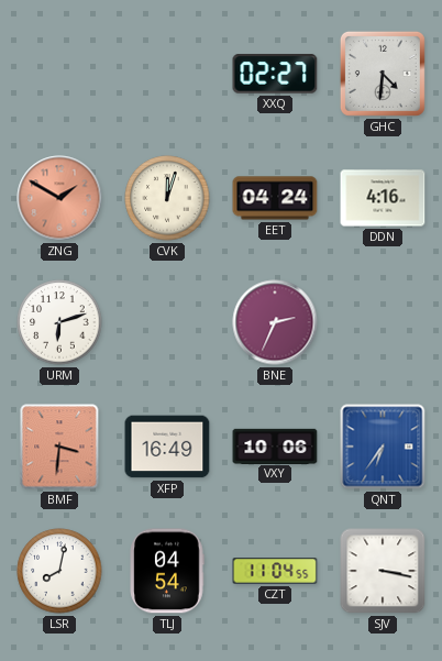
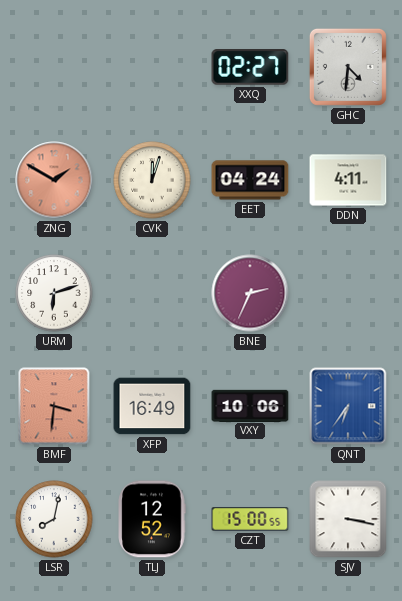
DDN: 4:16 -> 4:11 (348, 180)
TLJ: 04:54 -> 12:52 (152, 519)
CZT: 11:04 -> 15:00 (250, 519)
